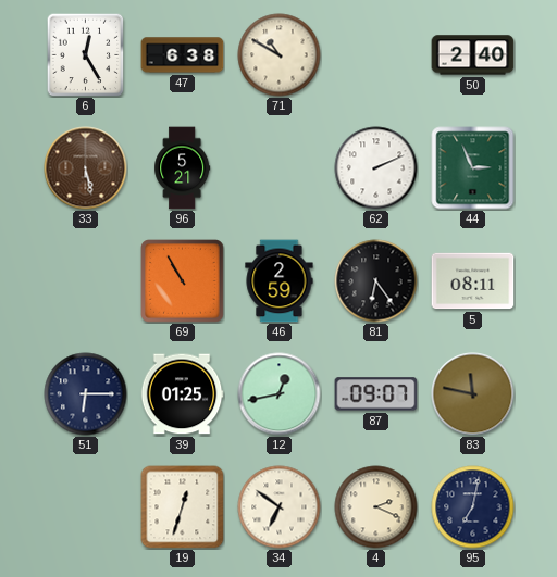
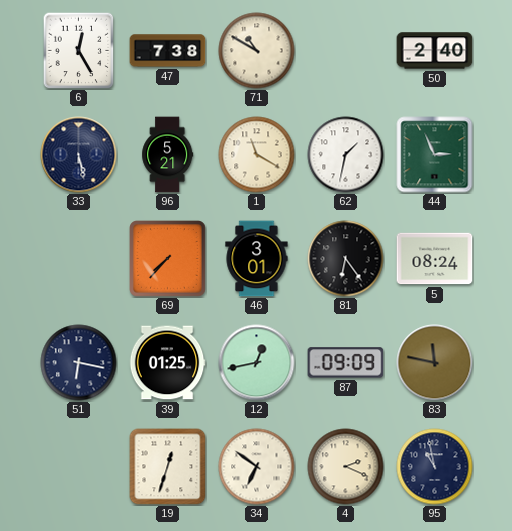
47: 6:38 -> 7:38 (168, 51)
33 dial: brown -> navy (79, 155)
1: none -> 11:20 (257, 155)
62: 2:11 -> 1:32 (346, 155)
69: 10:55 -> 7:37 (168, 259)
46: 2:59 -> 3:01 (257, 259)
5: 08:11 -> 08:24 (435, 259)
51: 6:15 -> 6:17 (79, 363)
87: 09:07 -> 09:09 (346, 363)
95: 7:02 -> 10:58 (435, 467)
